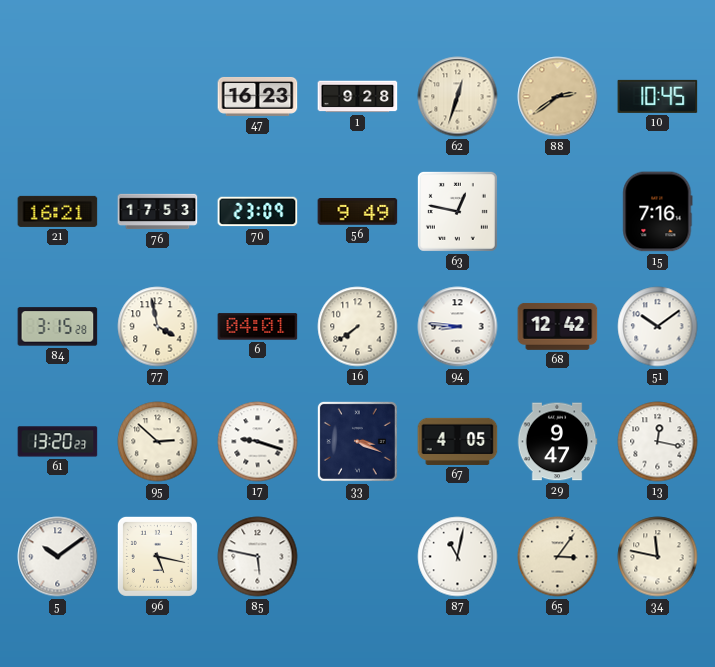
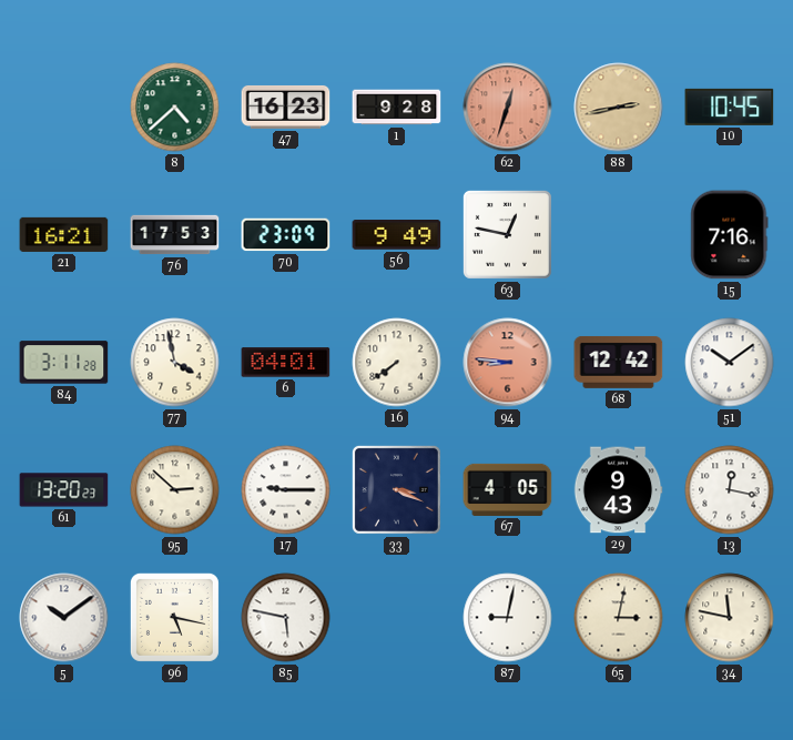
8: none -> 4:38 (175, 108)
62 dial: cream -> salmon (508, 108)
88: 2:39 -> 2:43 (619, 108)
84: 3:15 -> 3:11 (64, 363)
94 dial: white -> salmon (508, 363)
17: 9:18 -> 9:15 (286, 490)
29: 9:47 -> 9:43 (618, 490)
87: 11:02 -> 9:02 (508, 618)
65: 3:06 -> 3:02 (619, 618)
